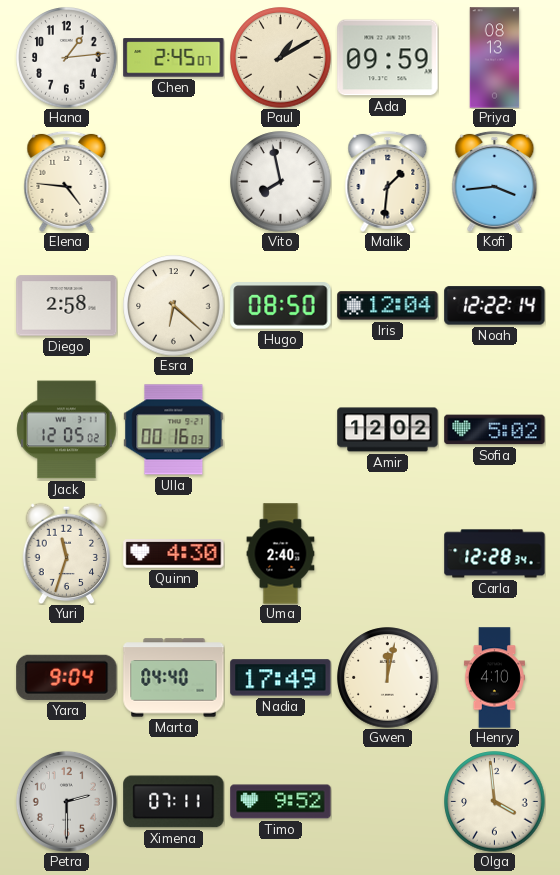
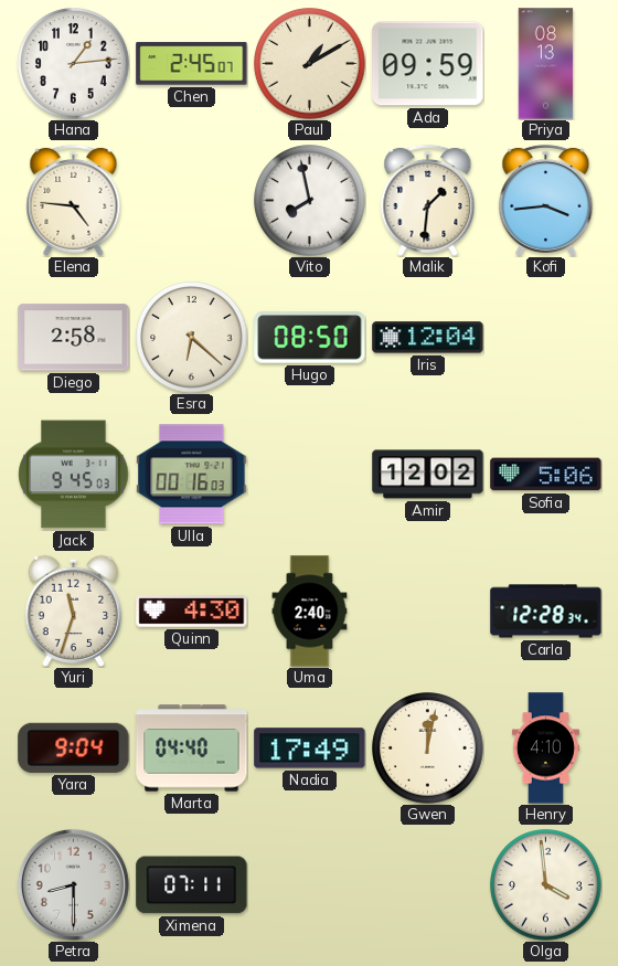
Noah: 12:22 -> none (495, 306)
Jack: 12:05 -> 9:45 (74, 475)
Sofia: 5:02 -> 5:06 (546, 475)
Petra: 2:30 -> 8:30 (73, 884)
Timo: 9:52 -> none (281, 802)
